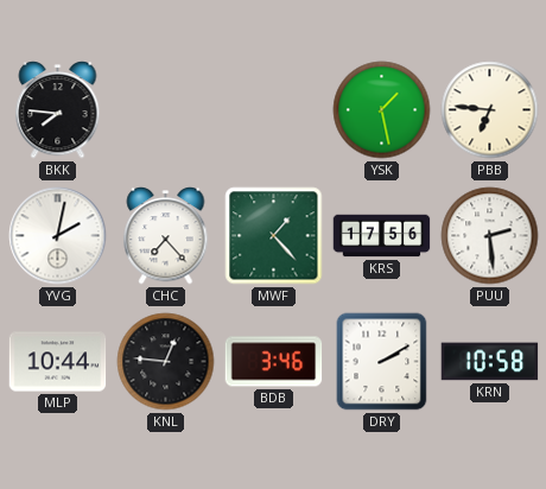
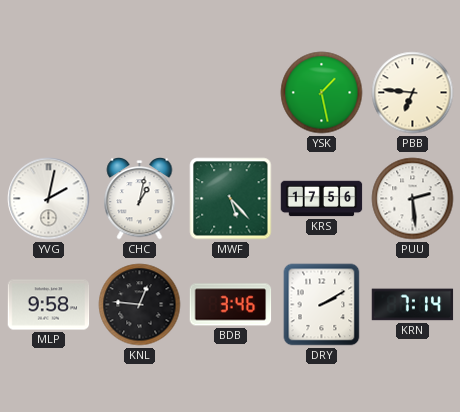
BKK: 7:46 -> none (58, 110)
CHC: 7:23 -> 1:02 (140, 199)
MWF: 1:23 -> 5:23 (231, 199)
MLP: 10:44 -> 9:58 (49, 305)
KRN: 10:58 -> 7:14 (413, 305)
